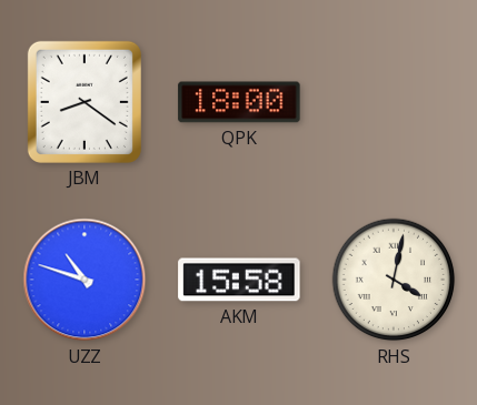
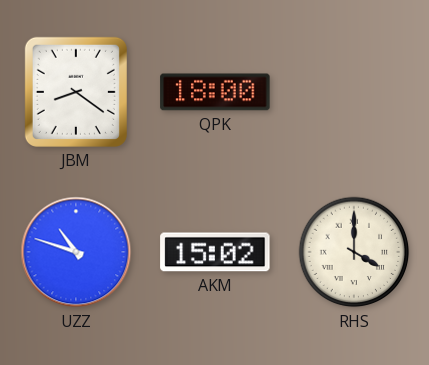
AKM: 15:58 -> 15:02 (215, 252)
RHS: 4:02 -> 4:00 (354, 252)
